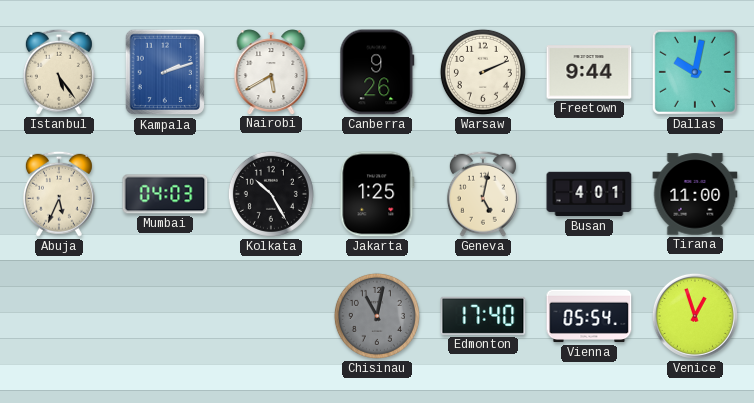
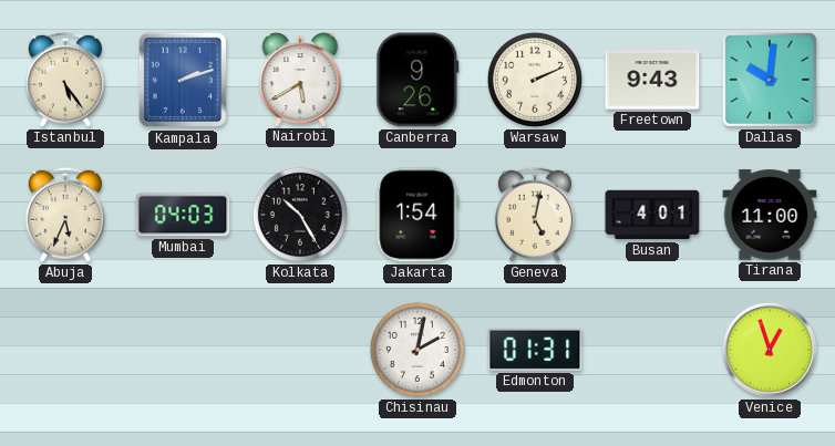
Freetown: 9:44 -> 9:43 (652, 80)
Dallas: 10:02 -> 10:01 (770, 80)
Jakarta: 1:25 -> 1:54 (417, 215)
Chisinau: 11:02 -> 2:02 (417, 350)
Chisinau dial: grey -> white (417, 350)
Edmonton: 17:40 -> 01:31 (535, 350)
Vienna: 05:54 -> none (589, 316)
